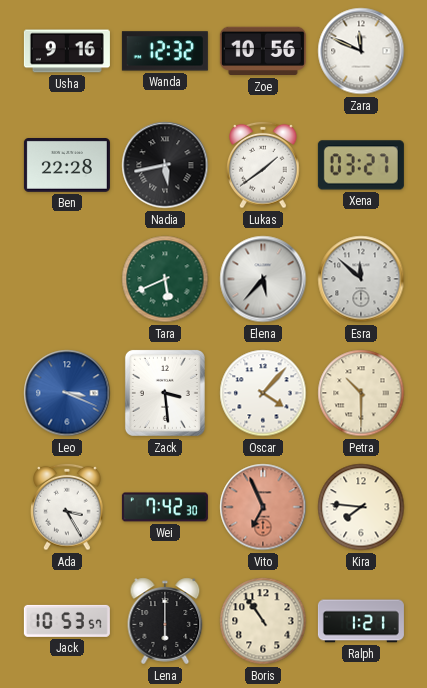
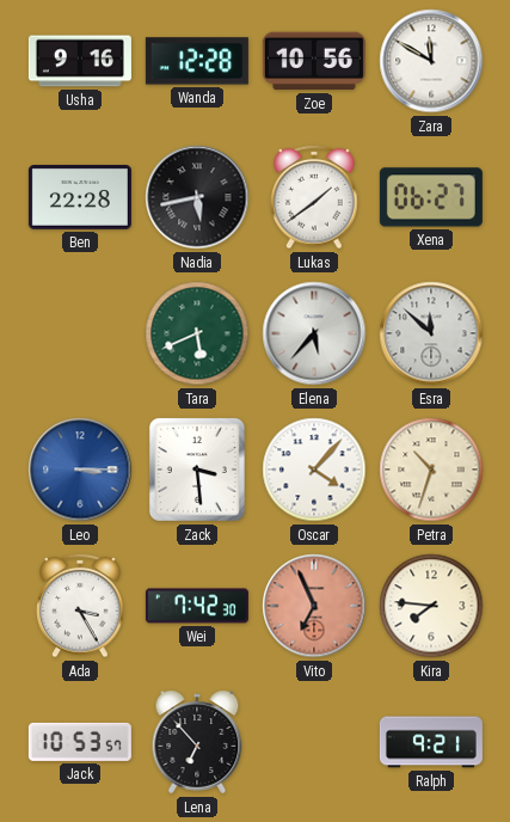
Wanda: 12:32 -> 12:28 (197, 61)
Zara: 11:49 -> 11:50 (431, 61)
Xena: 03:27 -> 06:27 (431, 197)
Leo: 3:19 -> 3:15 (80, 470)
Petra: 10:30 -> 10:33 (431, 470)
Lena: 6:00 -> 6:53 (197, 742)
Boris: 10:54 -> none (263, 621)
Ralph: 1:21 -> 9:21 (431, 742)
